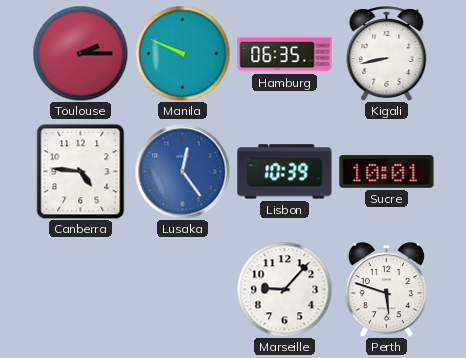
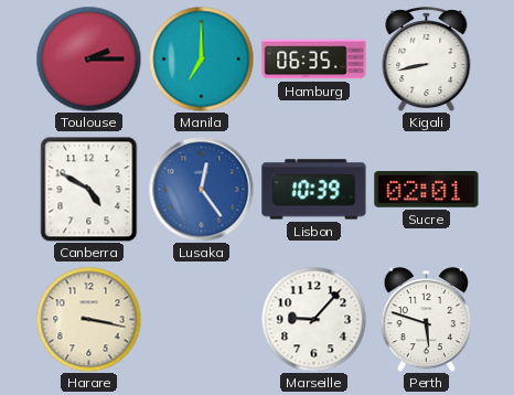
Manila: 9:49 -> 7:00 (201, 58)
Canberra: 4:46 -> 4:50 (89, 189)
Sucre: 10:01 -> 02:01 (427, 190)
Harare: none -> 3:17 (88, 319)
